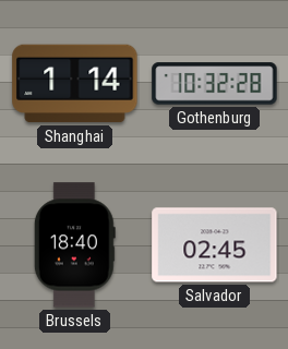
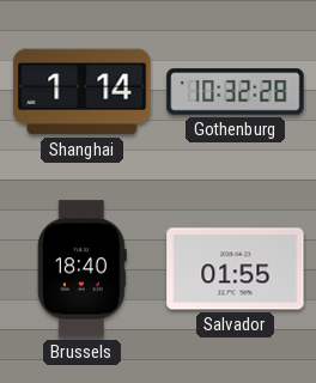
Salvador: 02:45 -> 01:55 (236, 269)
